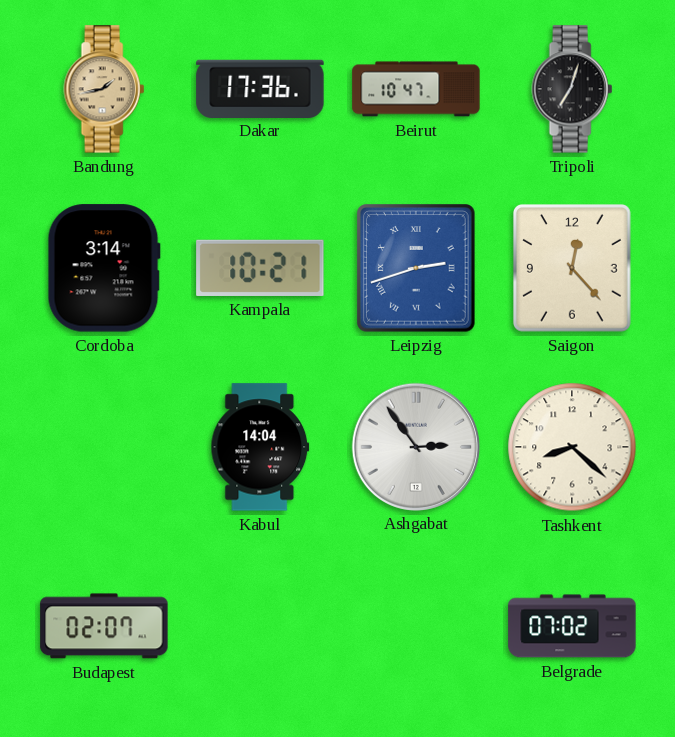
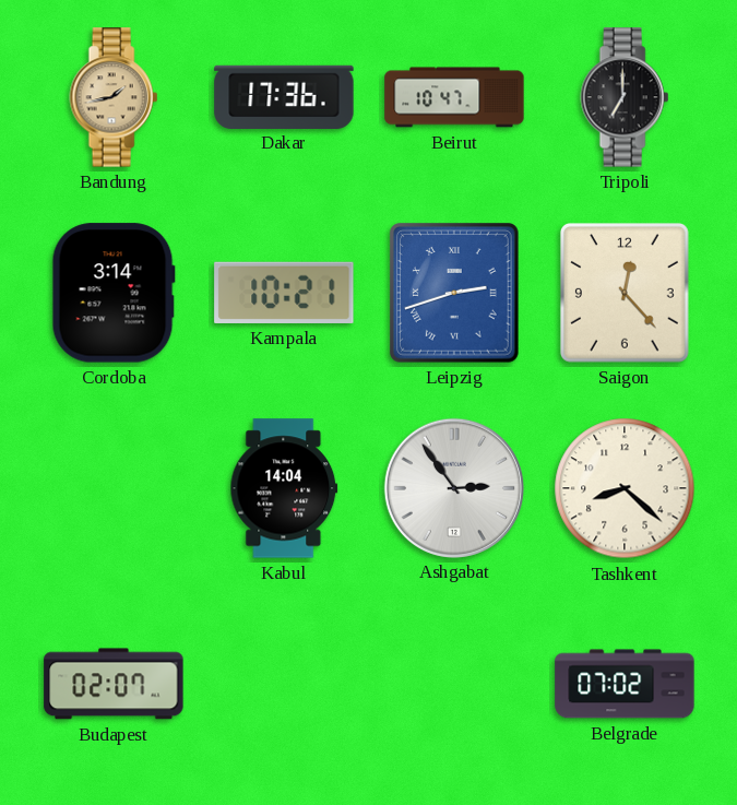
Tripoli: 7:03 -> 7:00 (625, 97)
